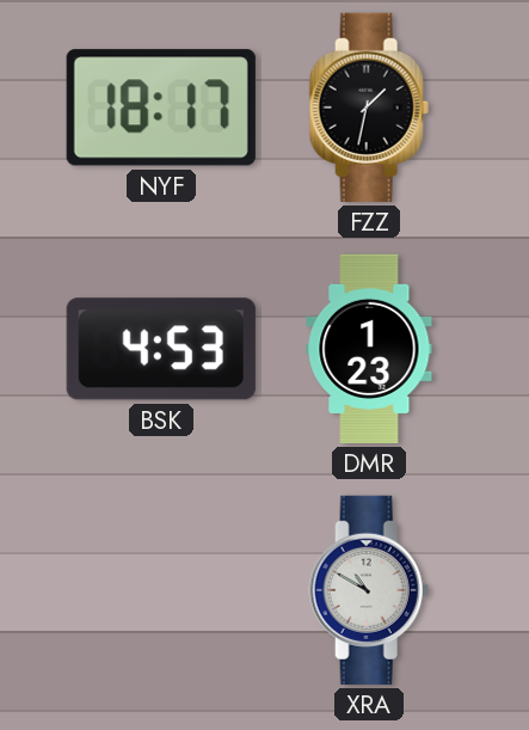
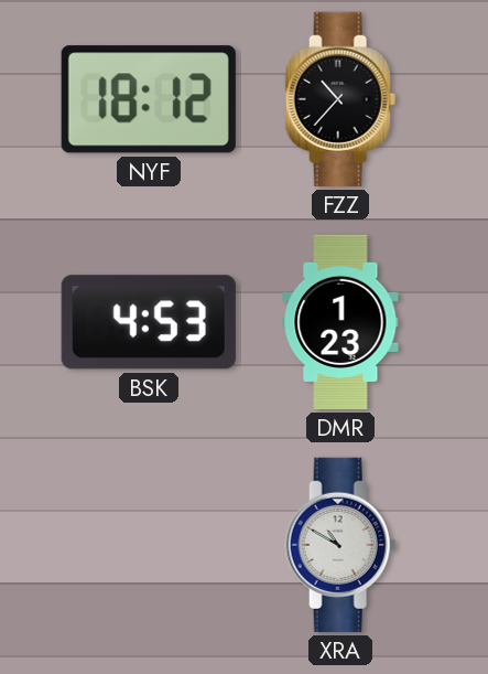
NYF: 18:17 -> 18:12 (149, 99)
FZZ: 1:32 -> 10:37 (340, 99)
